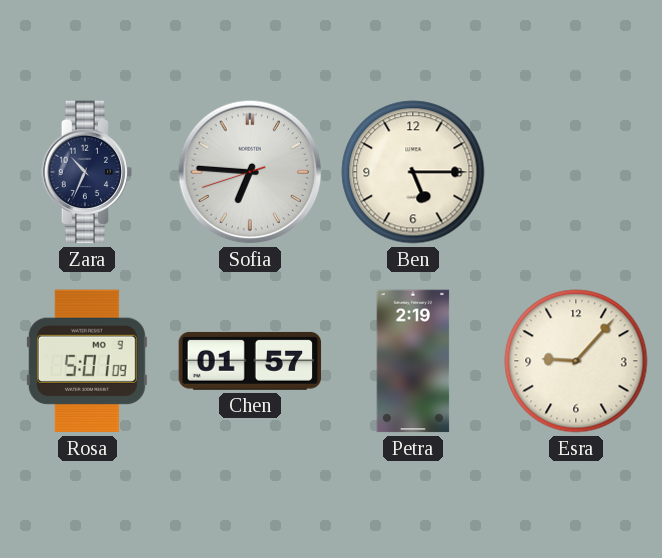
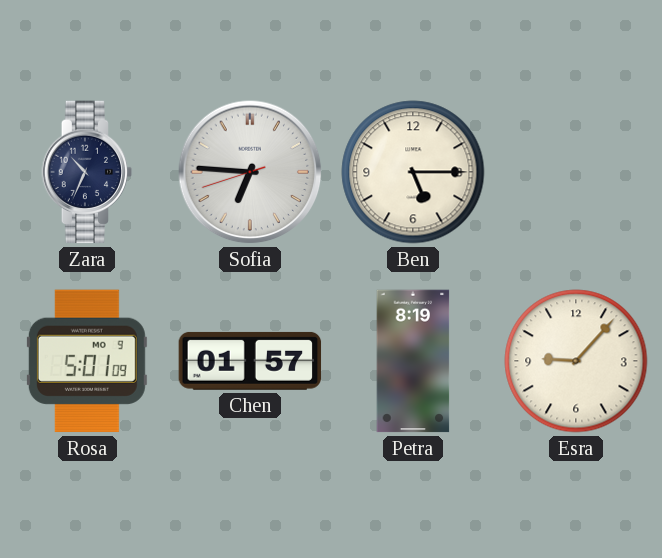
Petra: 2:19 -> 8:19 (413, 361)
